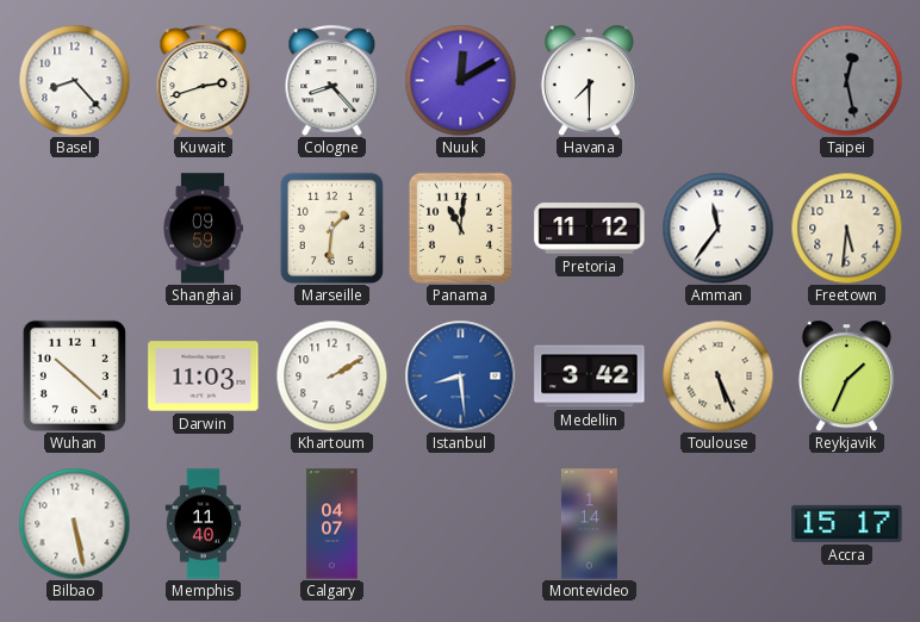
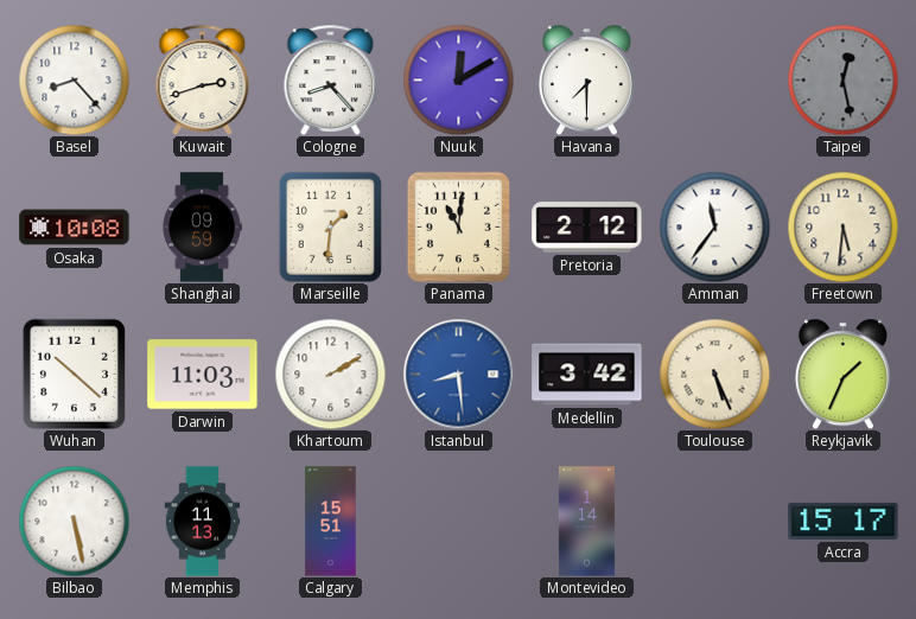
Osaka: none -> 10:08 (75, 228)
Pretoria: 11:12 -> 2:12 (587, 228)
Memphis: 11:40 -> 11:13 (203, 522)
Calgary: 04:07 -> 15:51 (331, 522)
